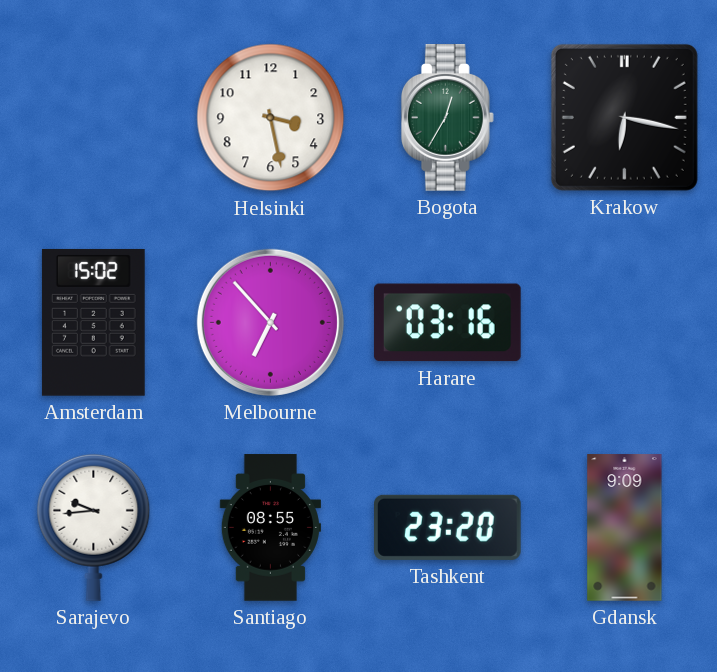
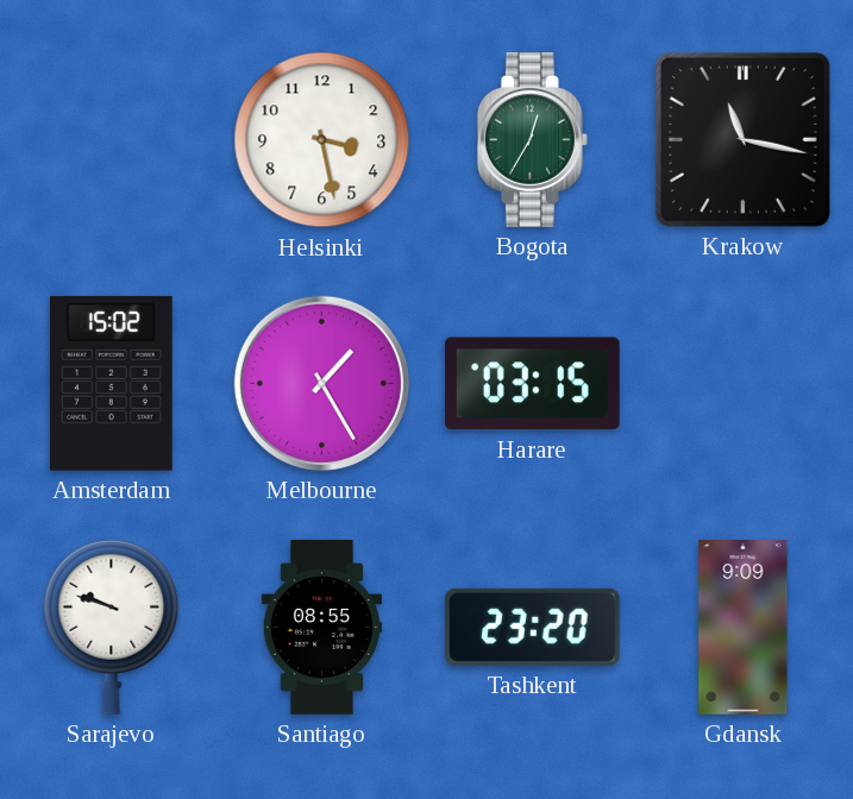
Krakow: 6:17 -> 11:17 (742, 139)
Melbourne: 6:53 -> 1:25 (321, 383)
Harare: 03:16 -> 03:15 (532, 384)
Sarajevo: 9:44 -> 9:48 (112, 627)
